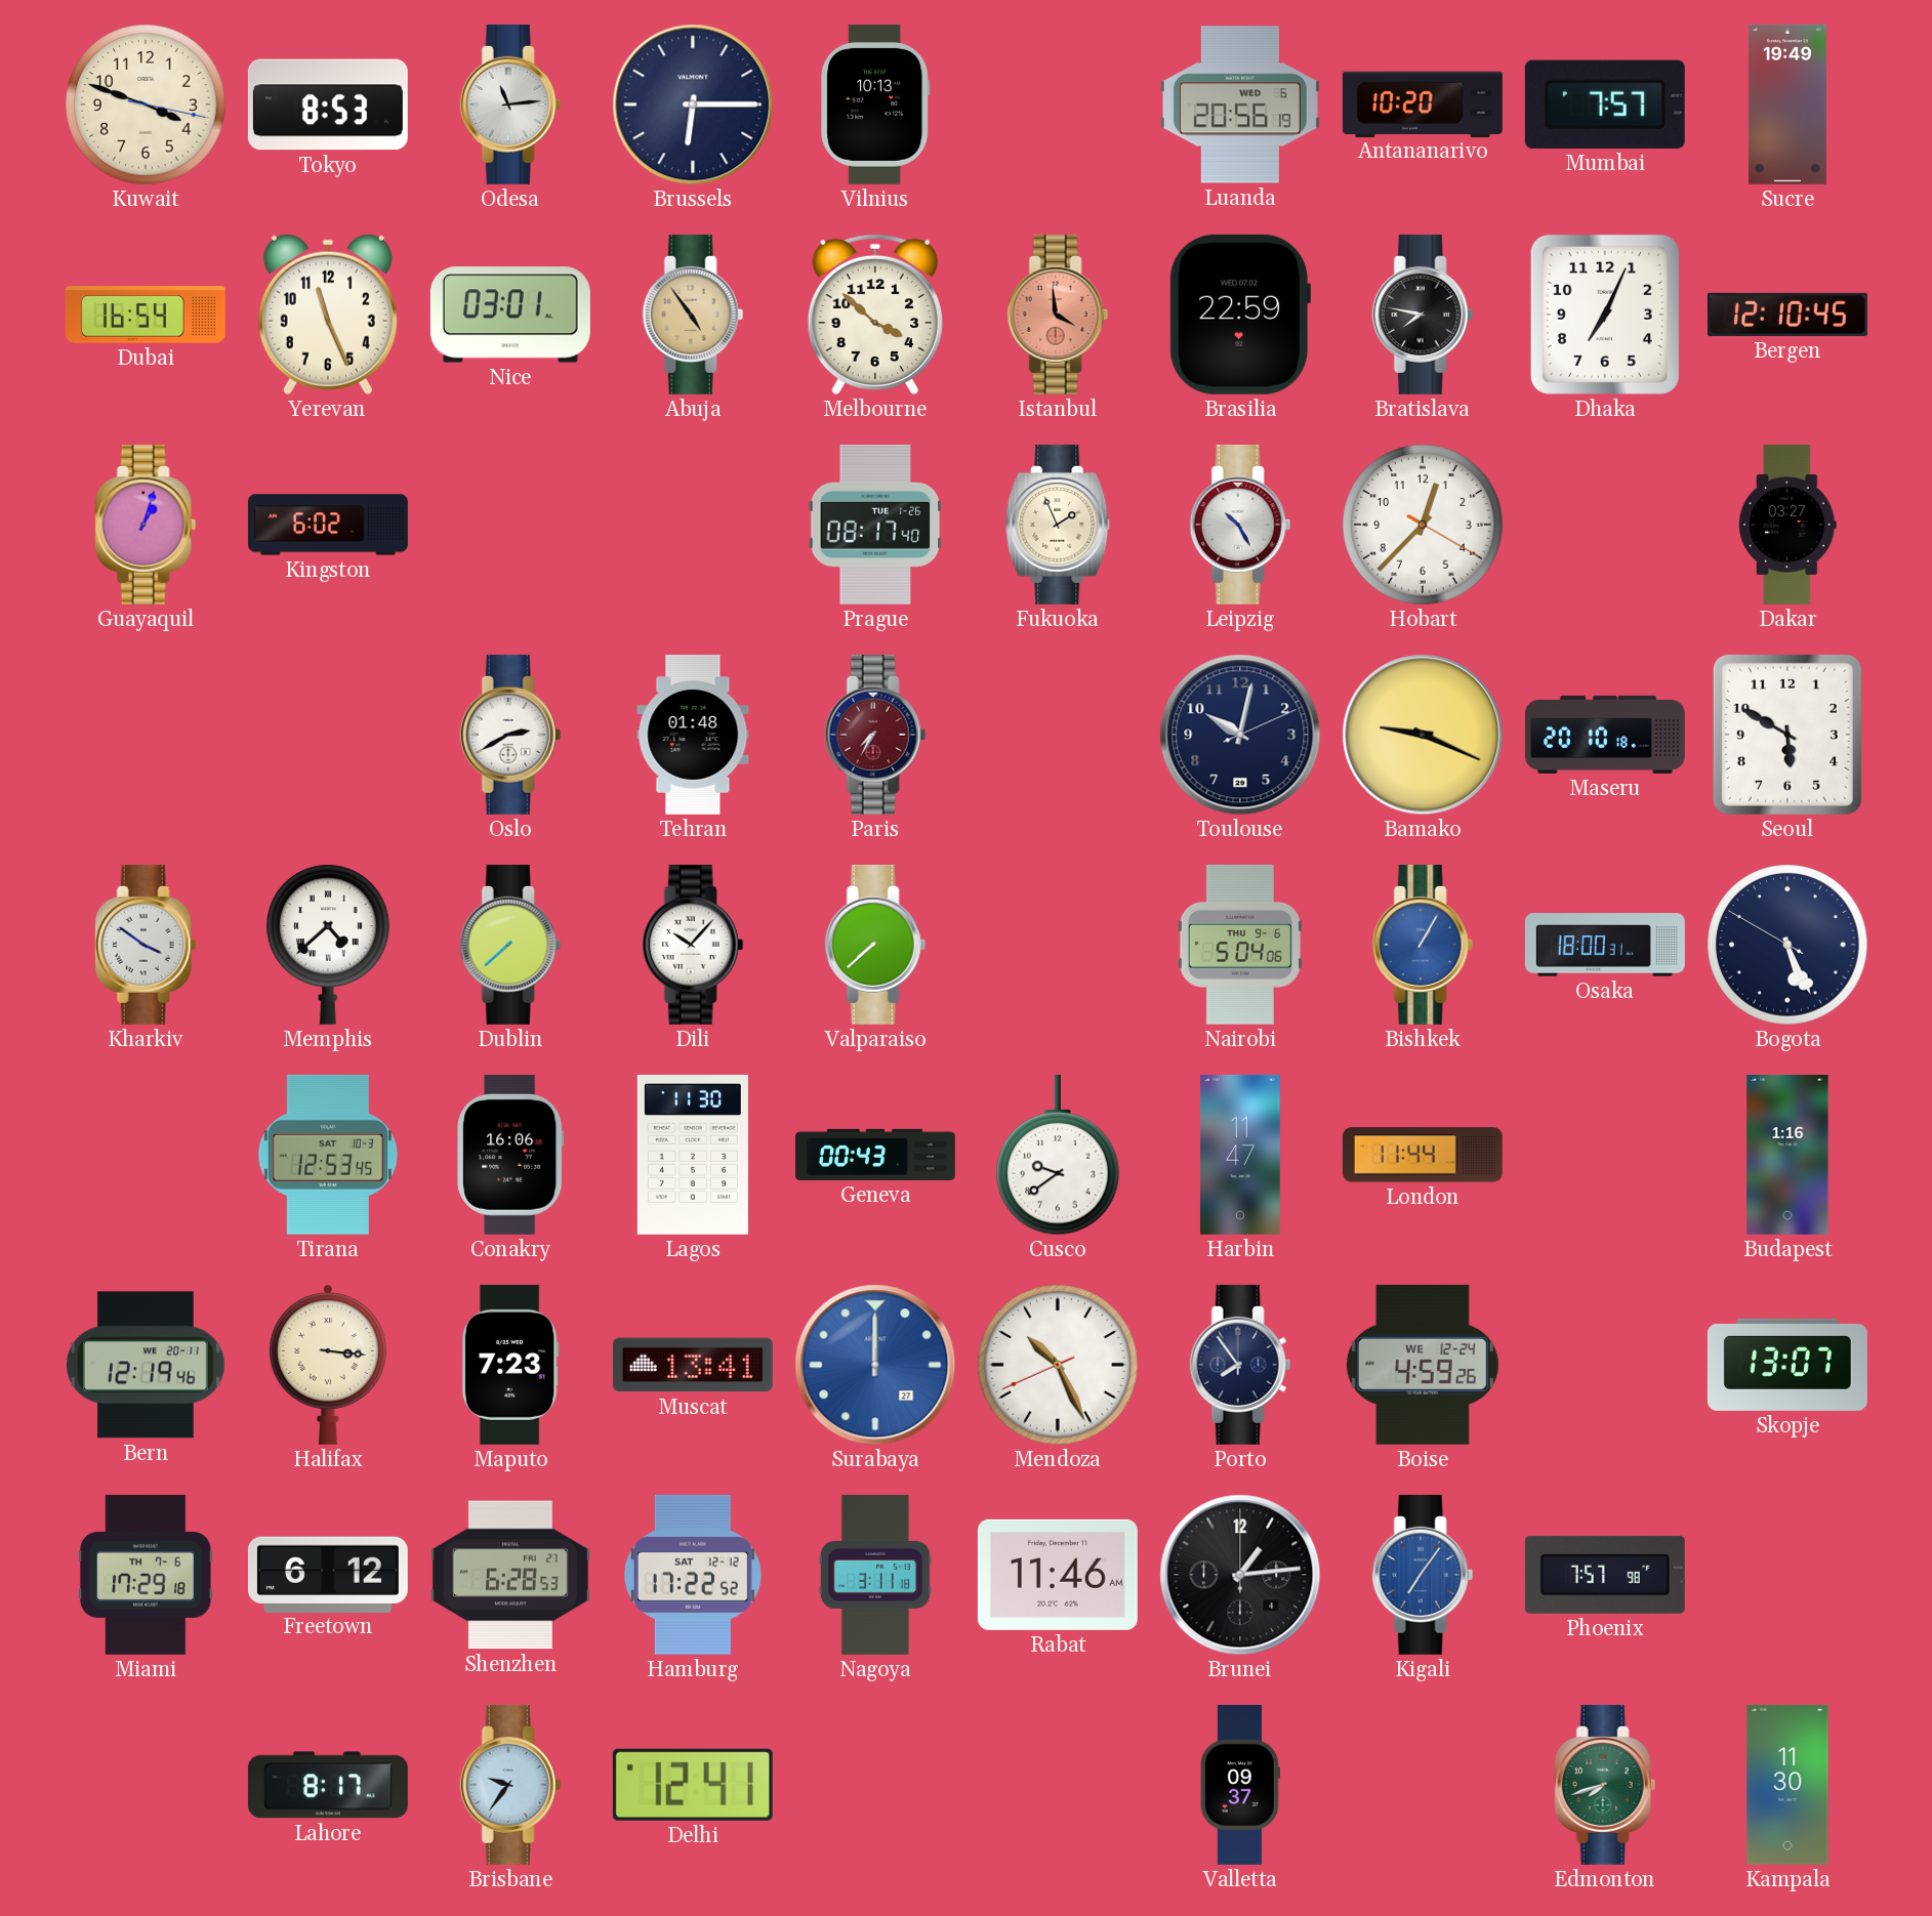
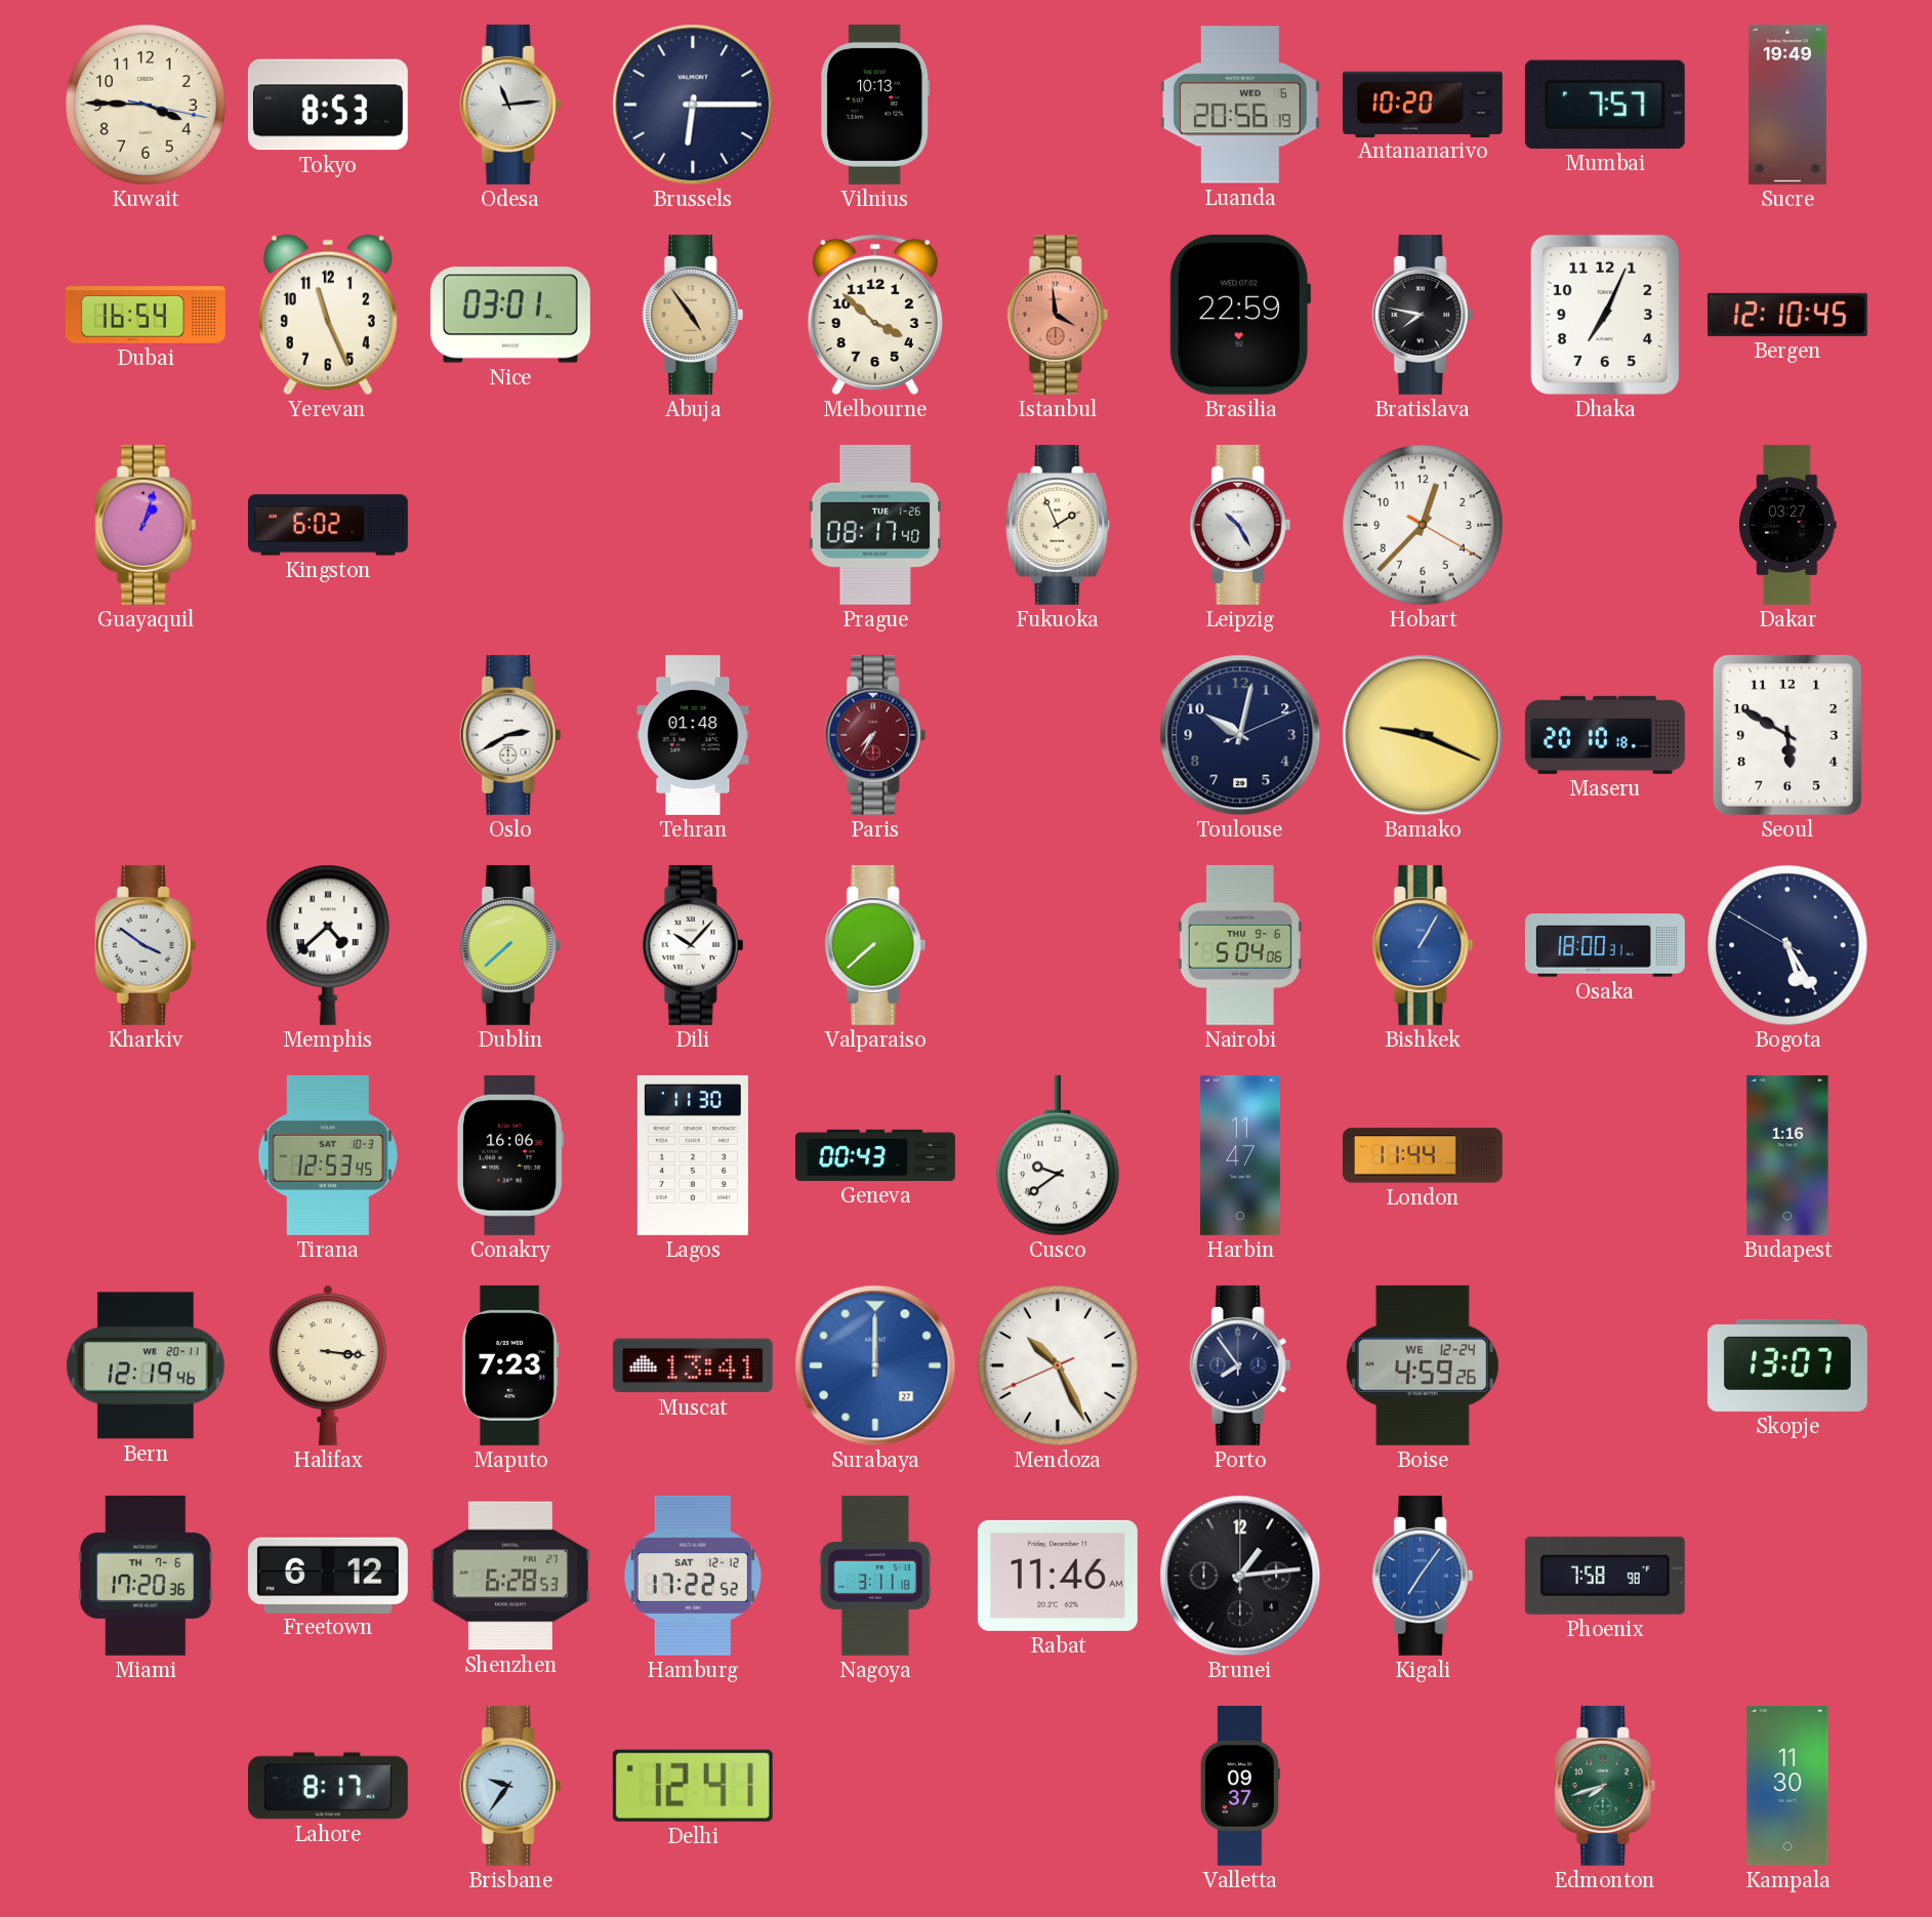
Kuwait: 3:48 -> 3:45 (146, 105)
Bogota: 5:25 -> 5:24 (1787, 945)
Miami: 17:29 -> 17:20 (146, 1576)
Phoenix: 7:57 -> 7:58 (1605, 1576)
